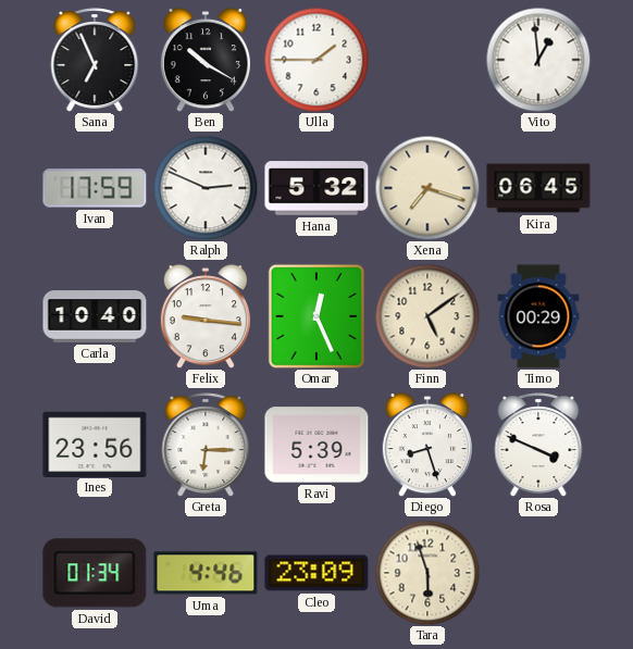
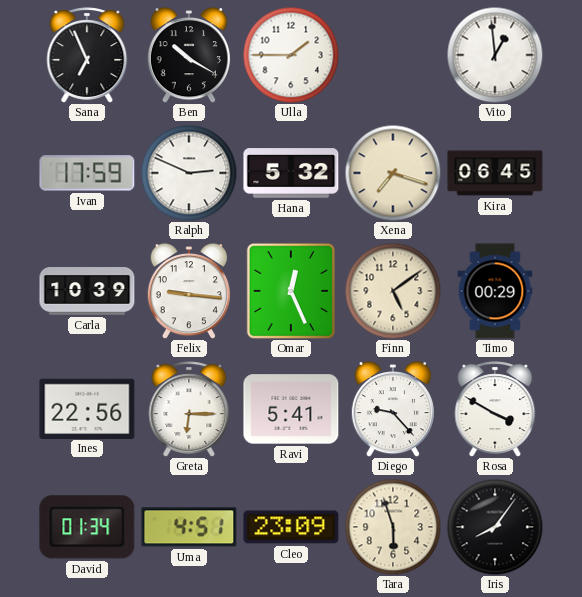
Carla: 10:40 -> 10:39 (87, 291)
Ines: 23:56 -> 22:56 (87, 408)
Ravi: 5:39 -> 5:41 (291, 409)
Diego: 8:27 -> 9:23 (393, 410)
Rosa: 3:49 -> 3:50 (495, 409)
Uma: 4:46 -> 4:51 (189, 527)
Iris: none -> 8:06 (495, 527)
